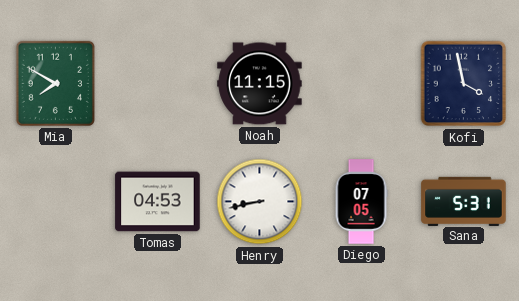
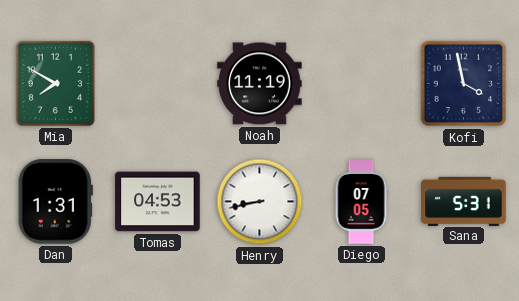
Noah: 11:15 -> 11:19 (260, 84)
Dan: none -> 1:31 (55, 202)
